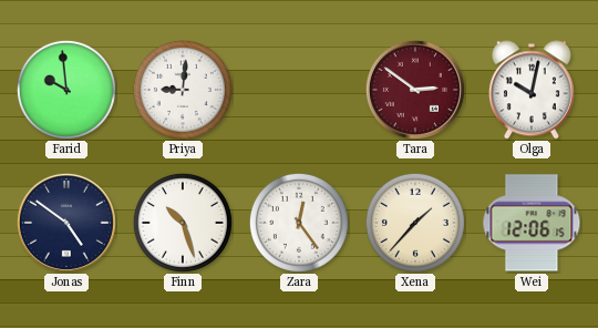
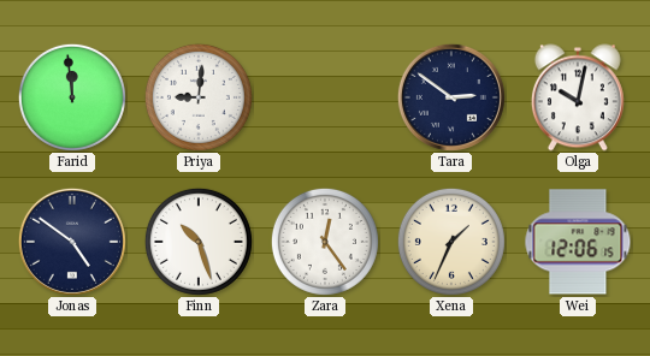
Farid: 9:59 -> 11:59 (72, 97)
Tara dial: burgundy -> navy (451, 97)
Xena: 1:37 -> 1:34 (451, 242)
